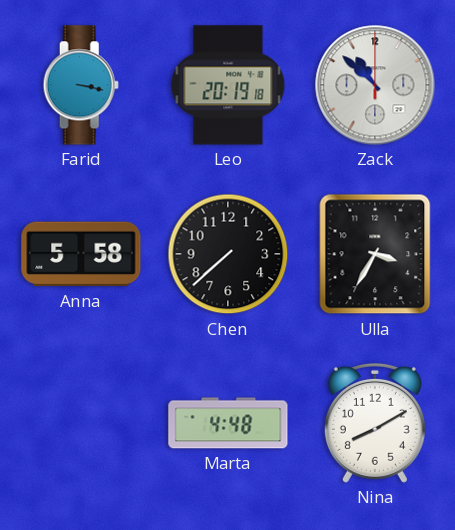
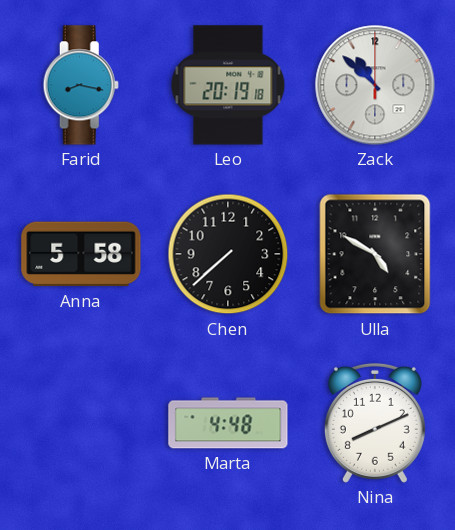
Farid: 3:17 -> 8:17 (81, 85)
Ulla: 3:35 -> 4:50 (375, 254)
Nina: 8:10 -> 8:11 (375, 423)
